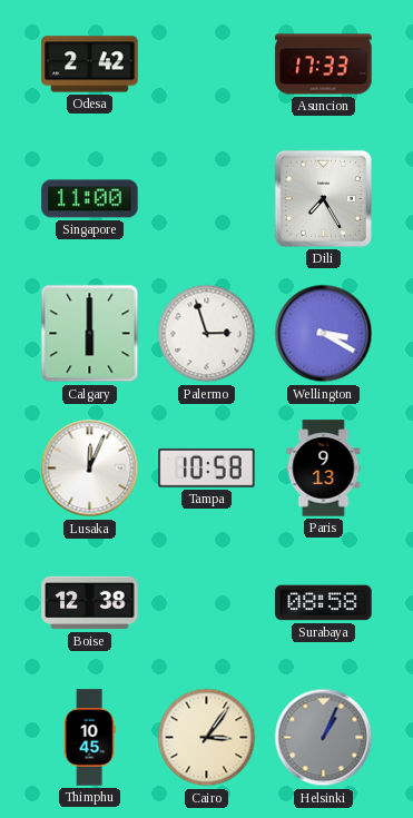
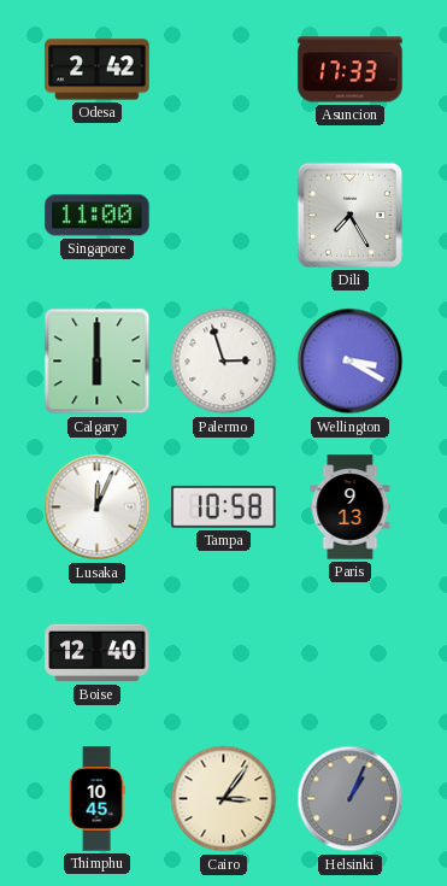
Boise: 12:38 -> 12:40 (98, 653)
Surabaya: 08:58 -> none (324, 603)
